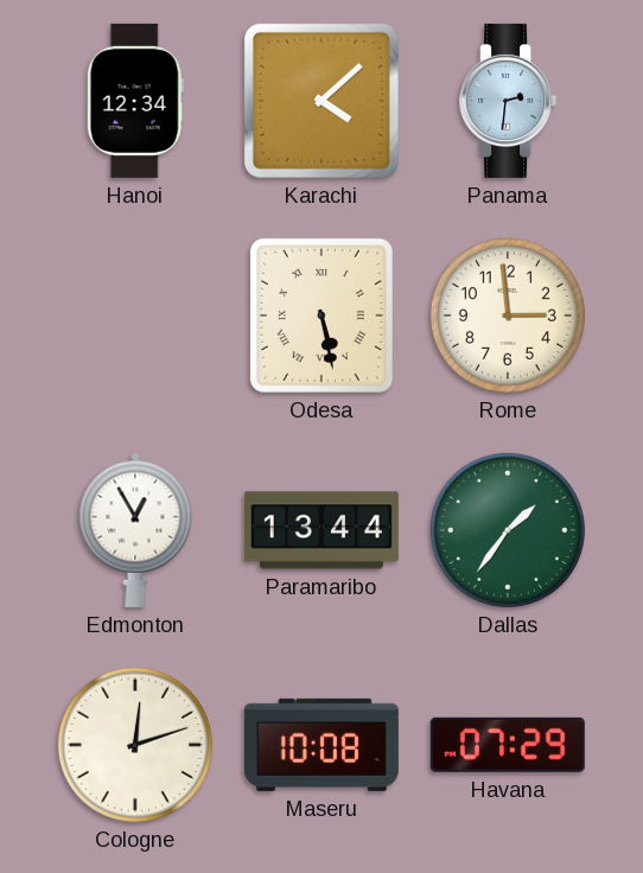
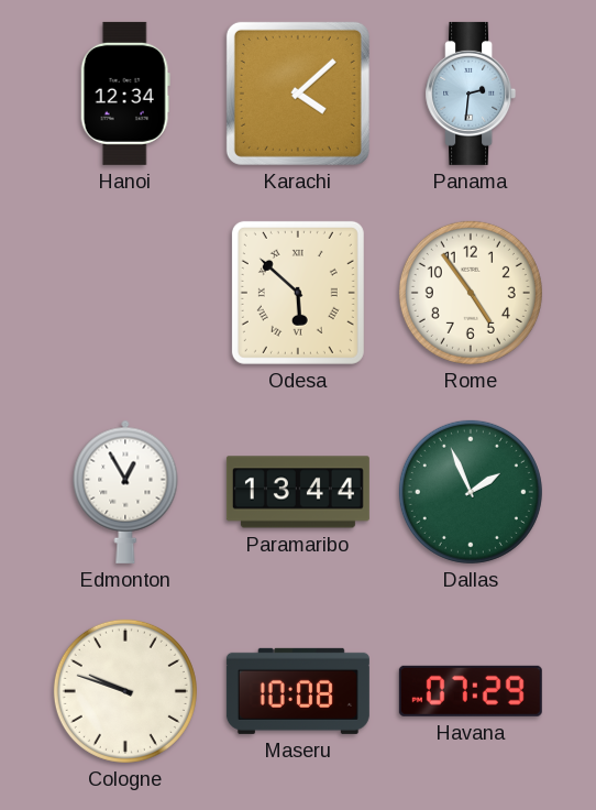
Odesa: 5:28 -> 5:52 (298, 293)
Rome: 2:59 -> 4:54 (471, 293)
Dallas: 1:36 -> 1:56 (471, 492)
Cologne: 12:12 -> 9:48 (125, 691)
